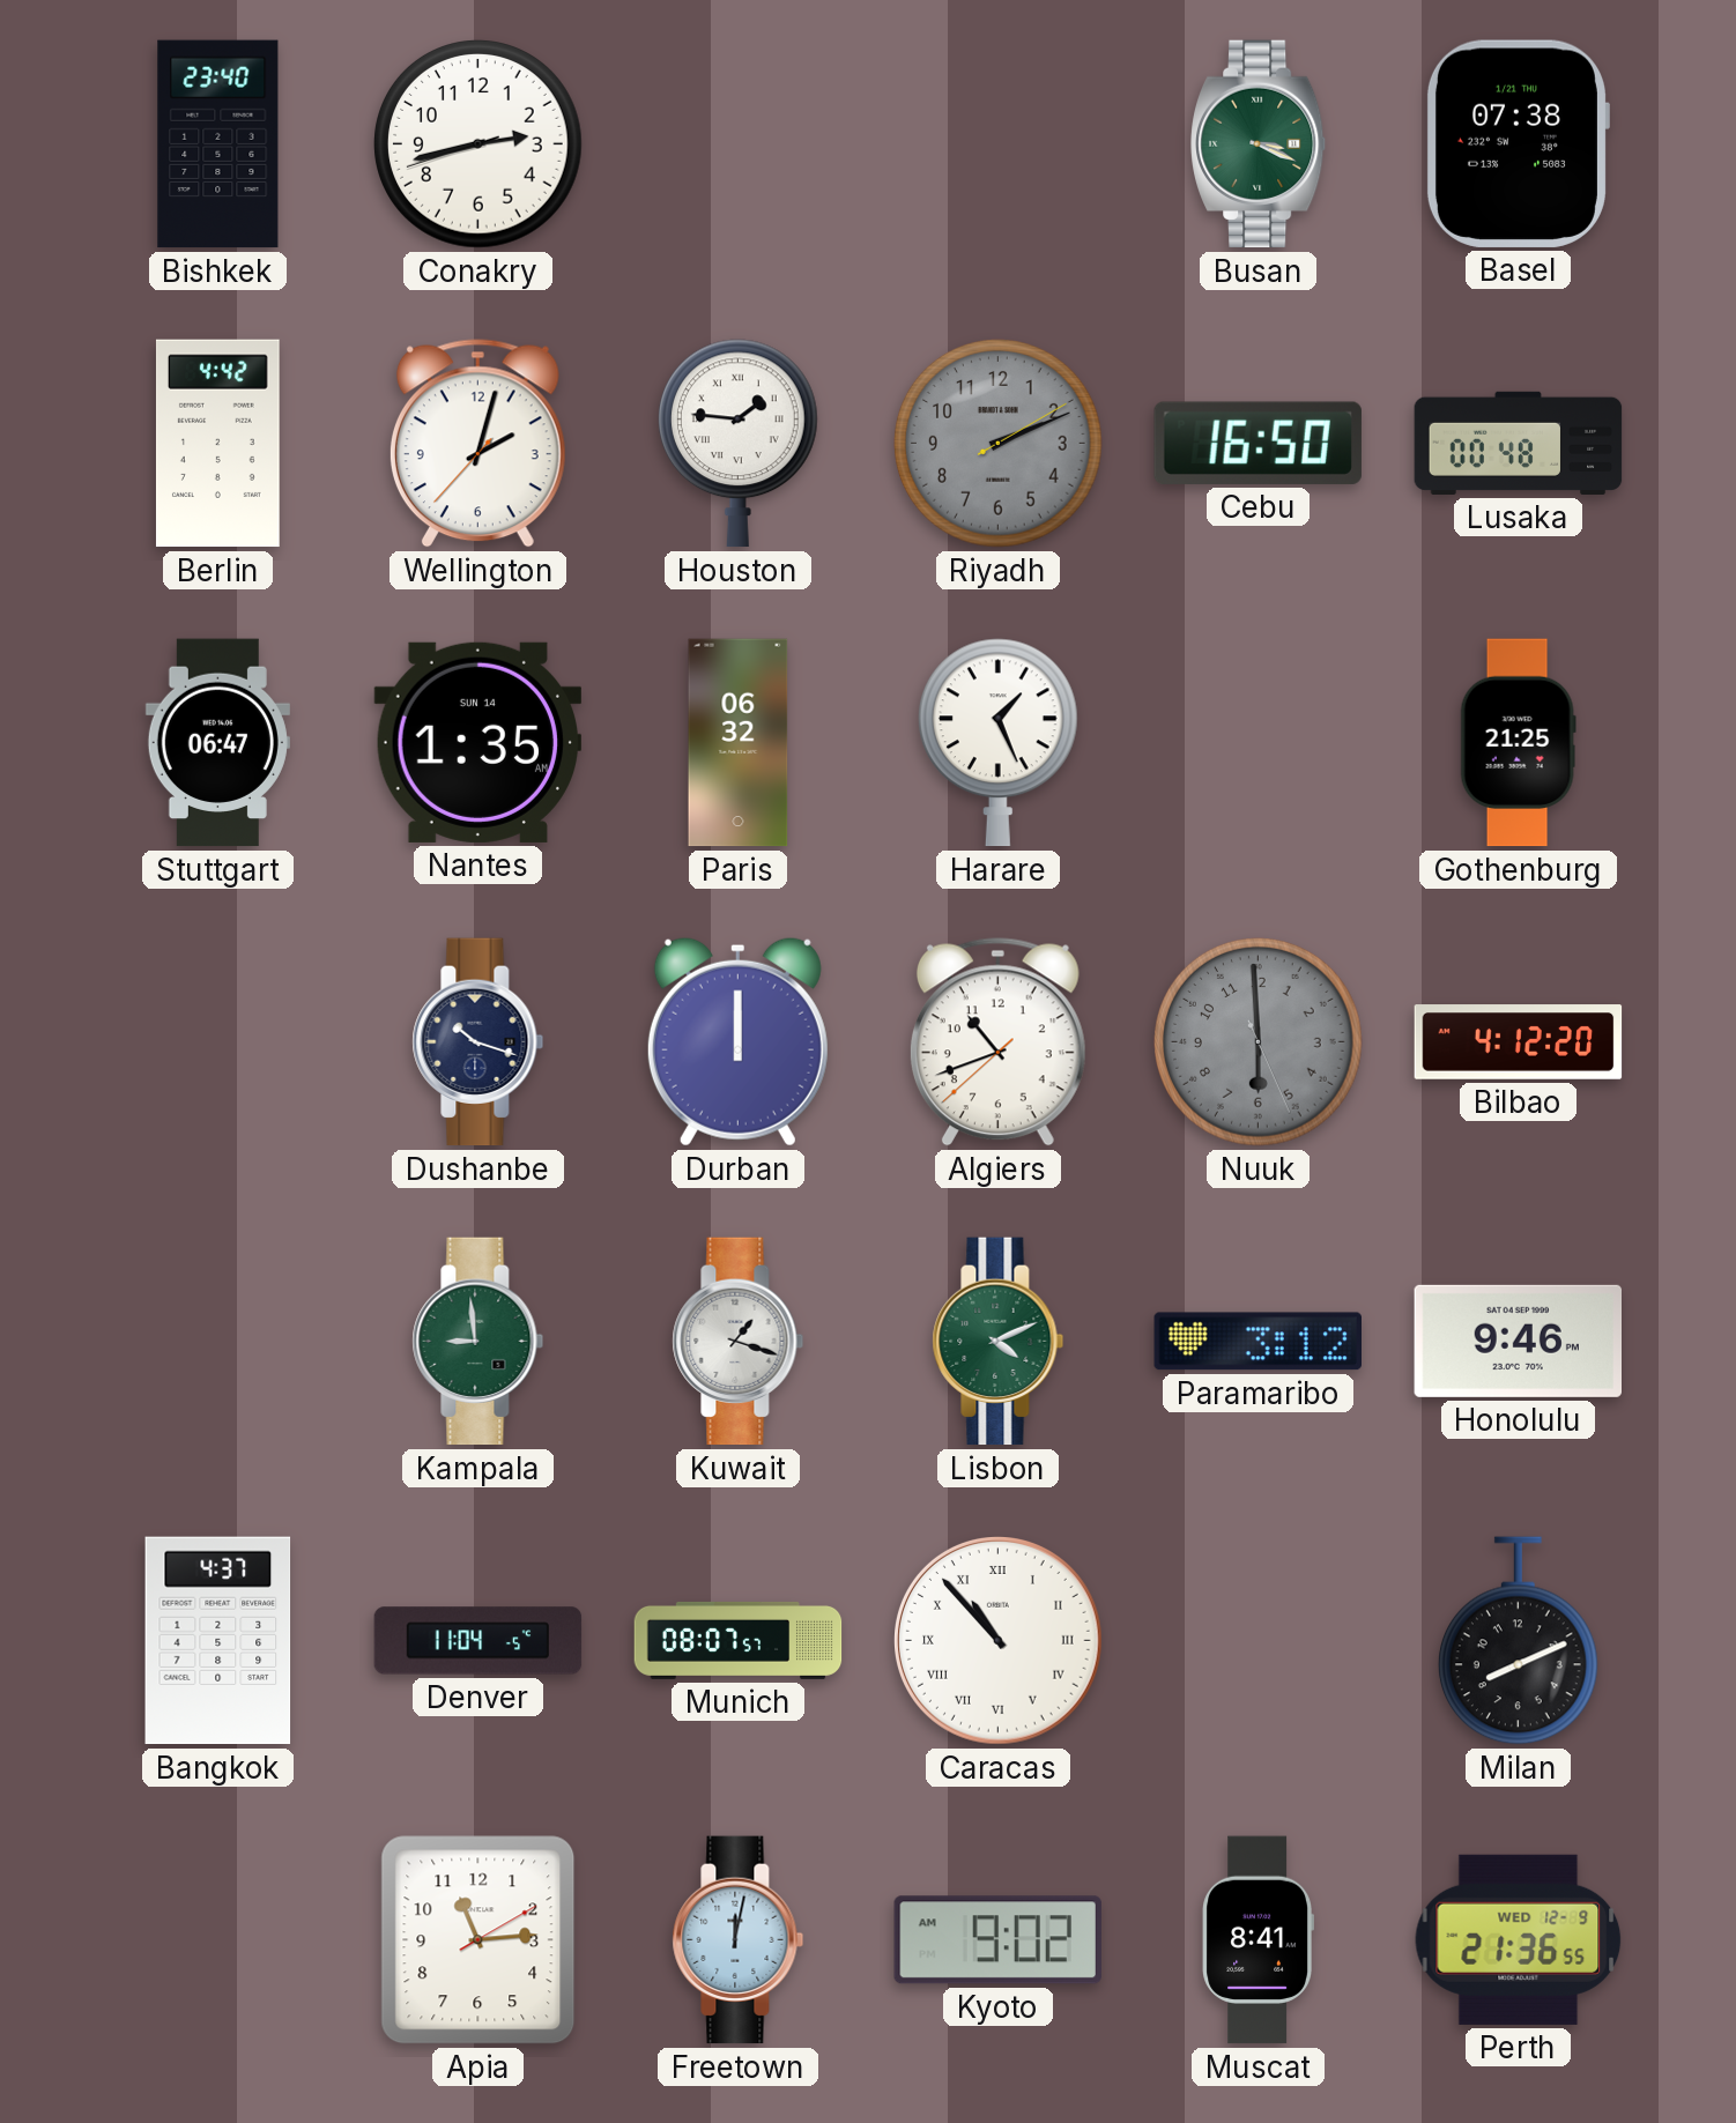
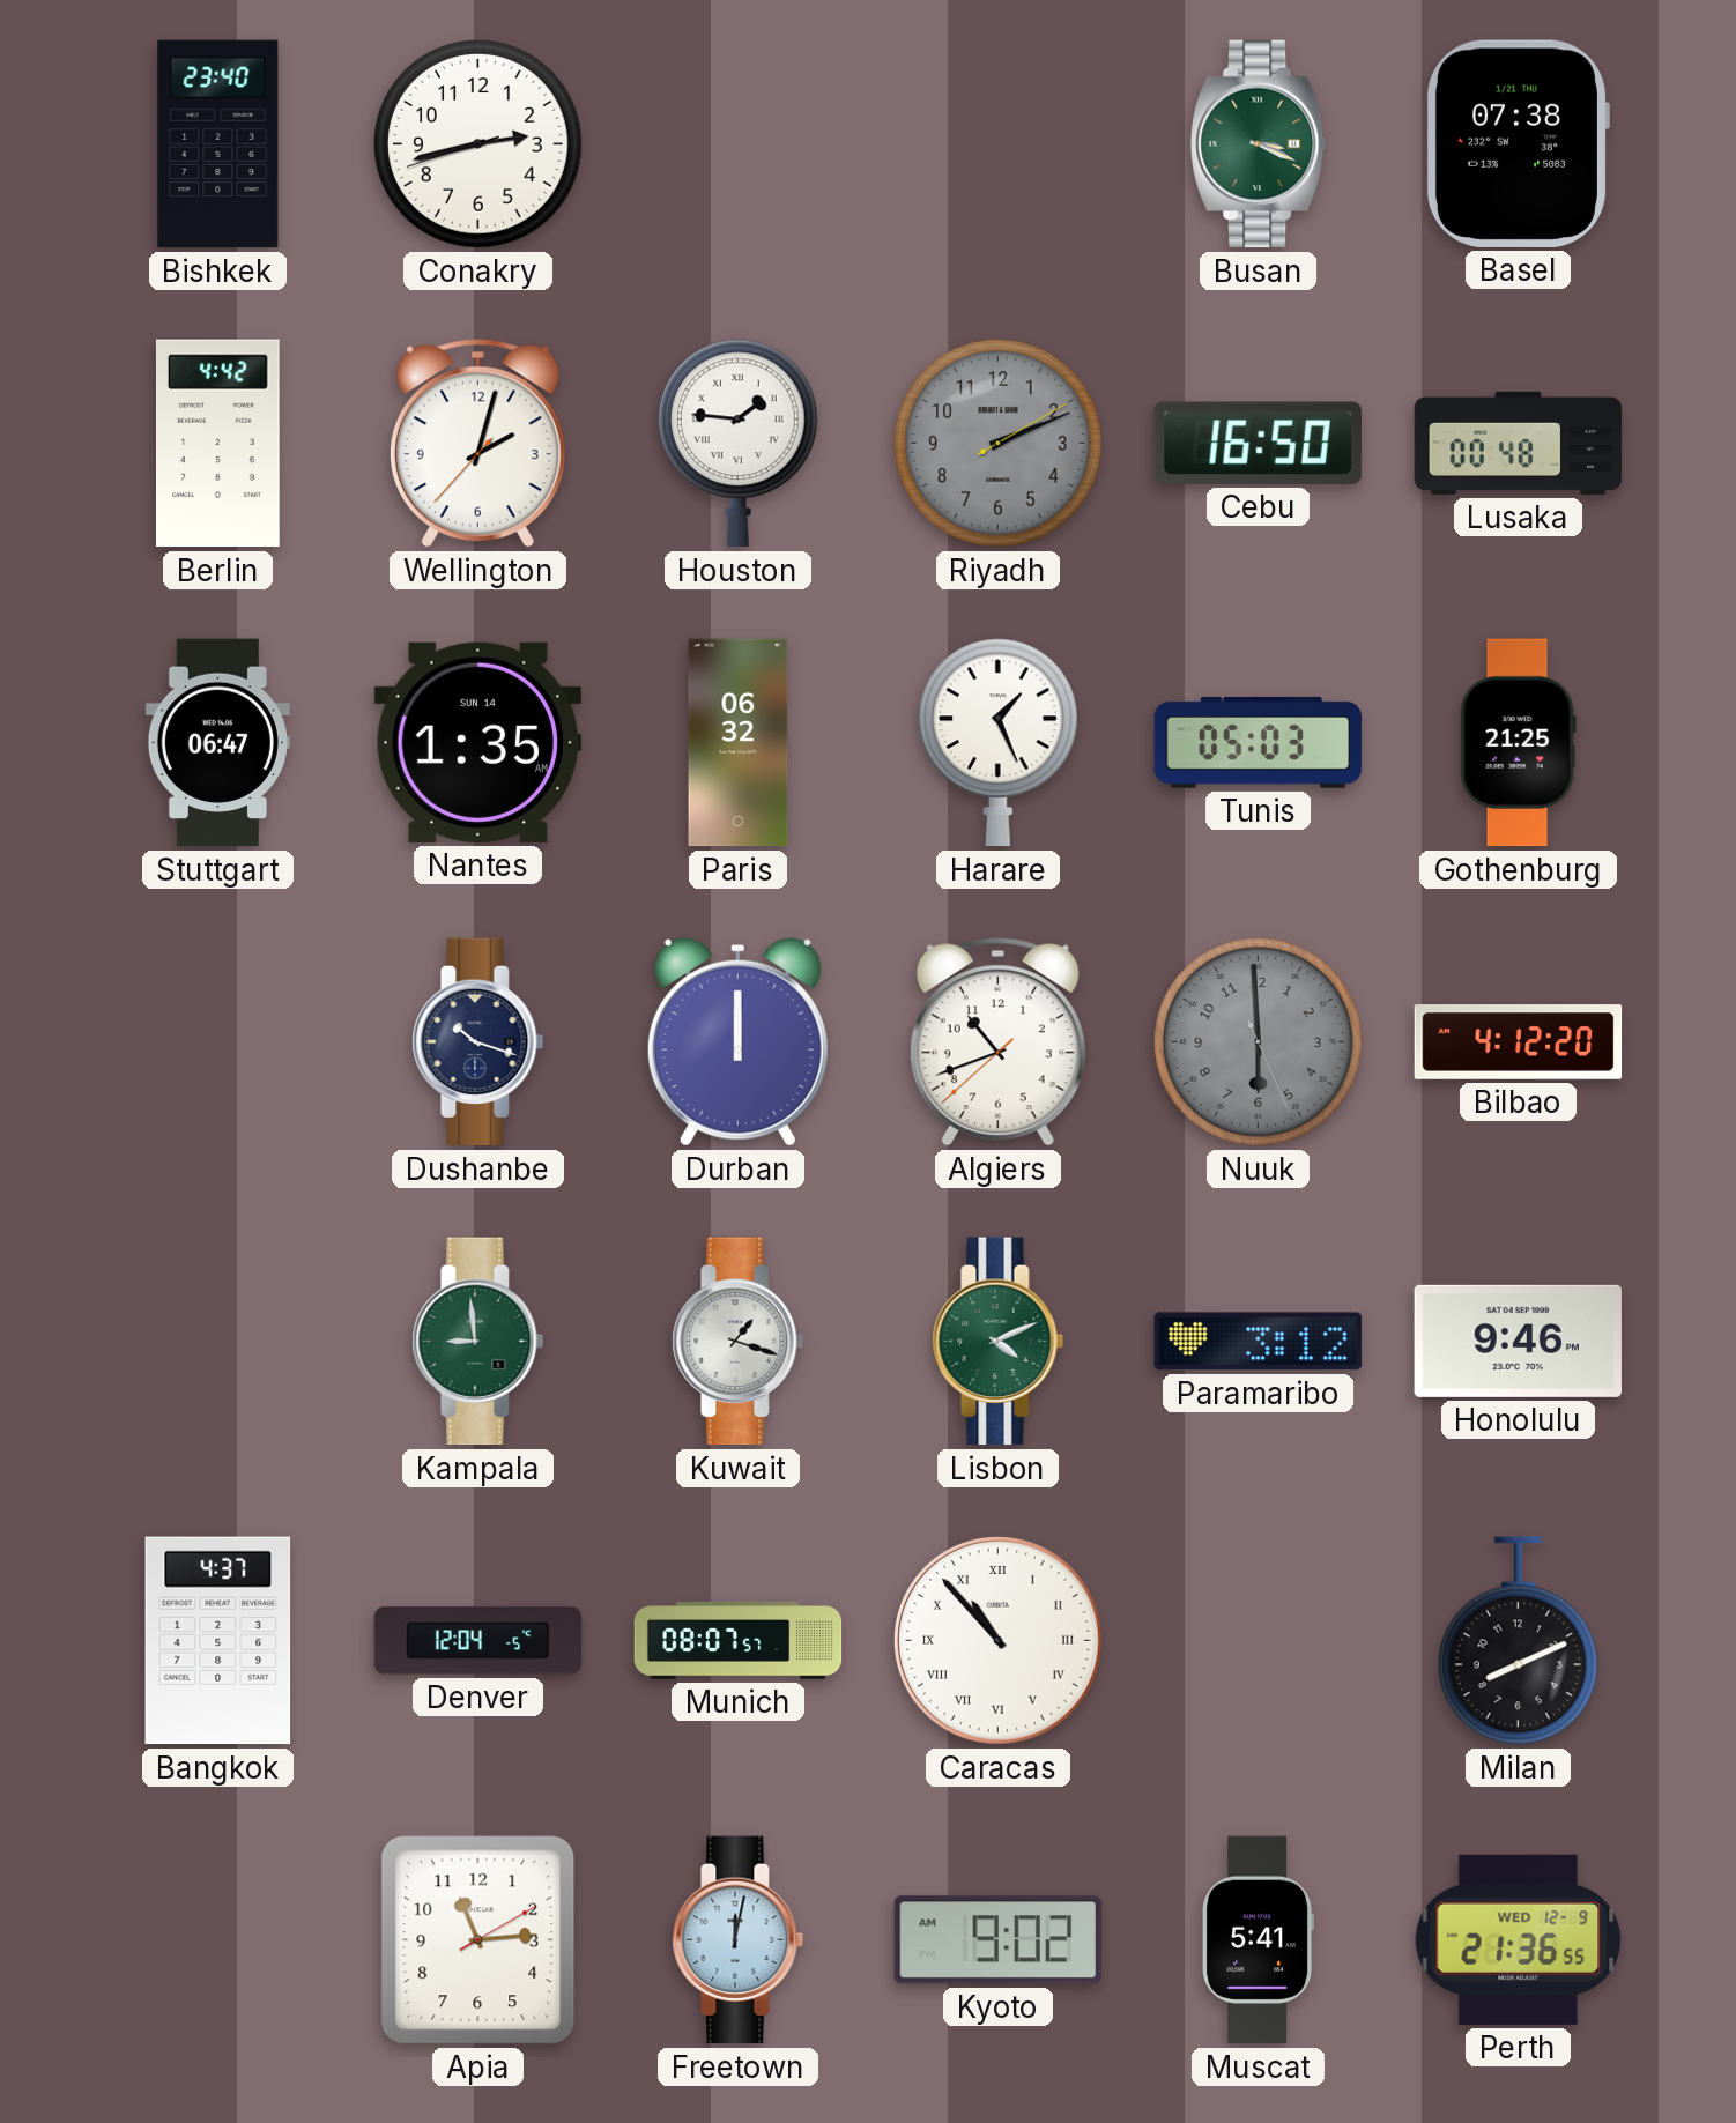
Tunis: none -> 05:03 (1259, 742)
Denver: 11:04 -> 12:04 (478, 1641)
Muscat: 8:41 -> 5:41 (1258, 1940)
